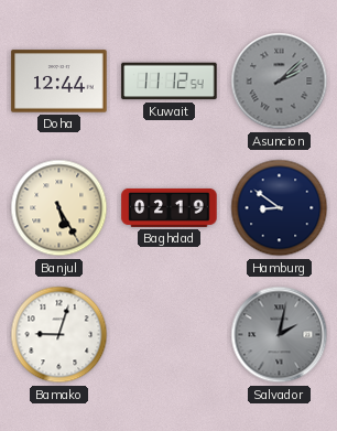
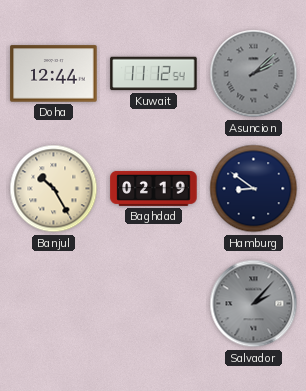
Banjul: 5:25 -> 10:25 (54, 189)
Bamako: 9:03 -> none (59, 335)
Salvador: 2:02 -> 2:07 (254, 304)
